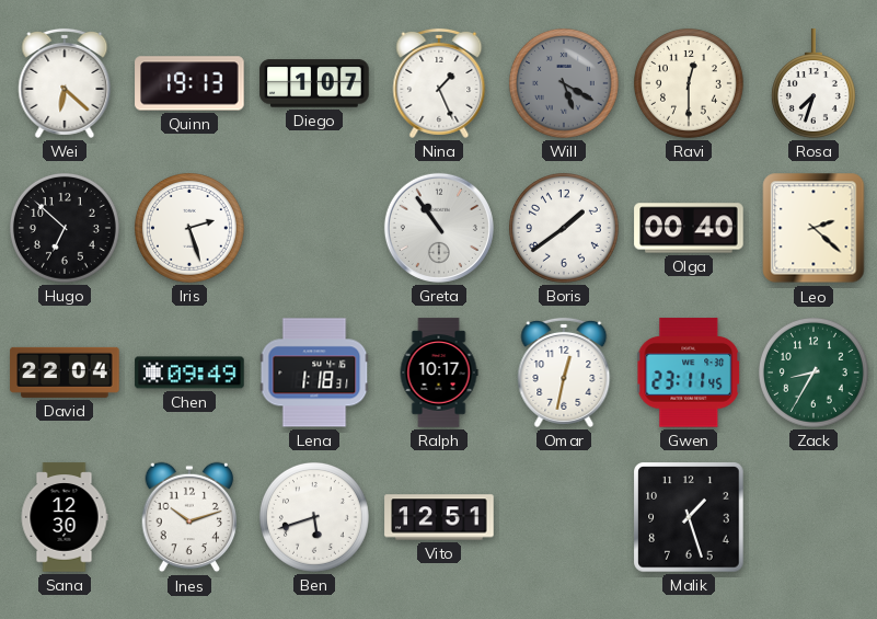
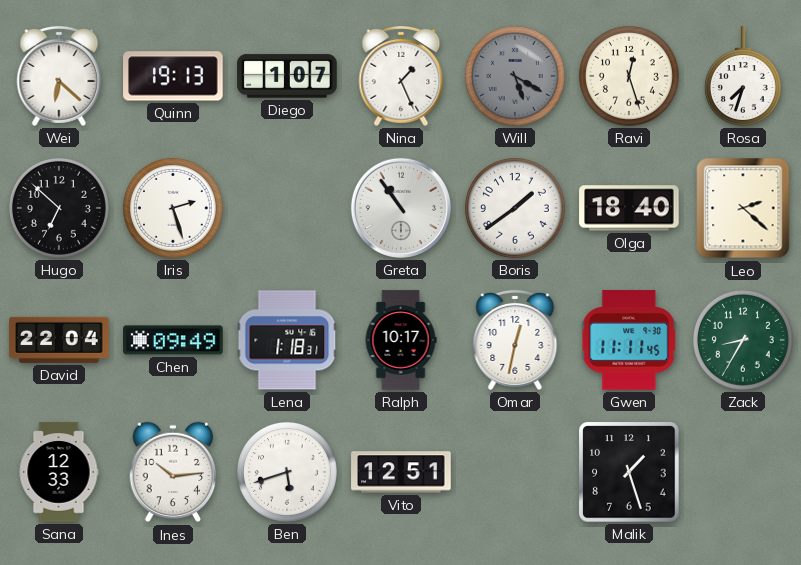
Ravi: 12:30 -> 12:27 (629, 76)
Olga: 00:40 -> 18:40 (629, 208)
Gwen: 23:11 -> 11:11 (630, 340)
Sana: 12:30 -> 12:33 (59, 472)
Ines: 10:12 -> 10:14 (173, 472)
